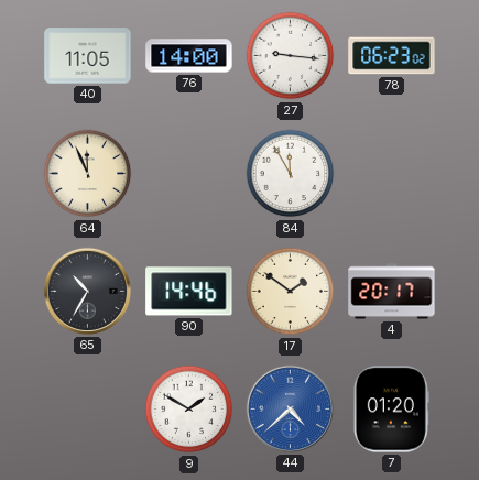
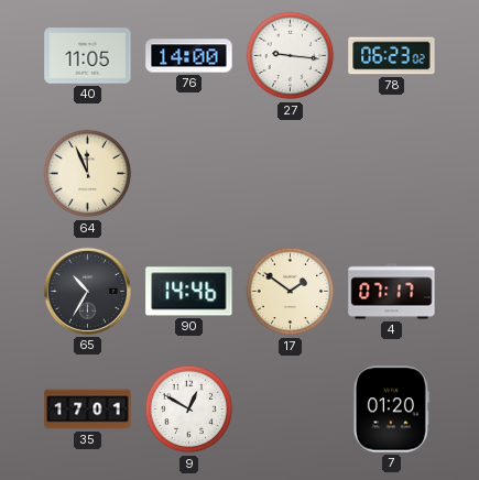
84: 11:55 -> none (291, 174)
4: 20:17 -> 07:17 (392, 292)
35: none -> 17:01 (88, 410)
9: 1:50 -> 12:50 (189, 410)
44: 4:38 -> none (290, 408)
